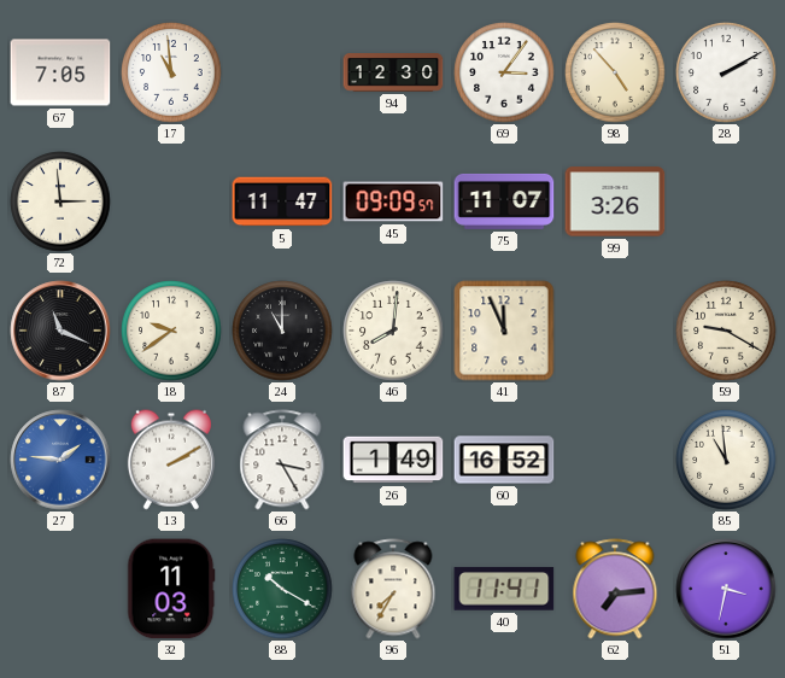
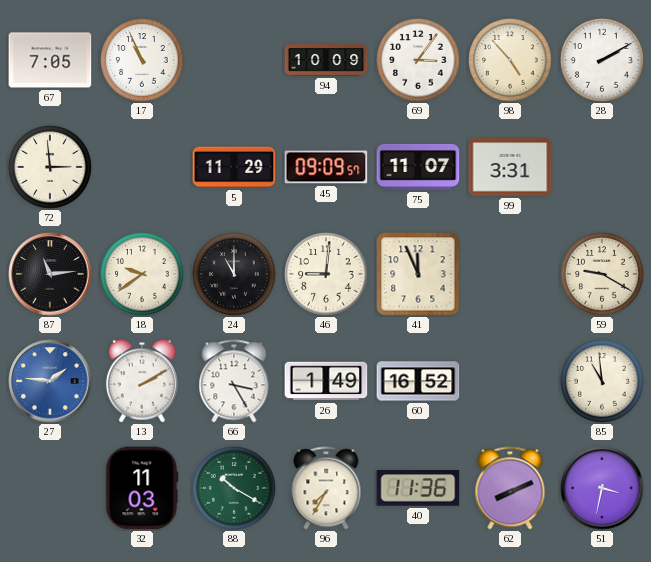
17: 10:59 -> 10:56 (142, 60)
94: 12:30 -> 10:09 (326, 61)
5: 11:47 -> 11:29 (234, 167)
99: 3:26 -> 3:31 (510, 167)
87: 11:19 -> 11:14 (50, 274)
46: 8:01 -> 9:01 (326, 274)
40: 11:41 -> 11:36 (418, 488)
62: 7:14 -> 8:11 (510, 488)
